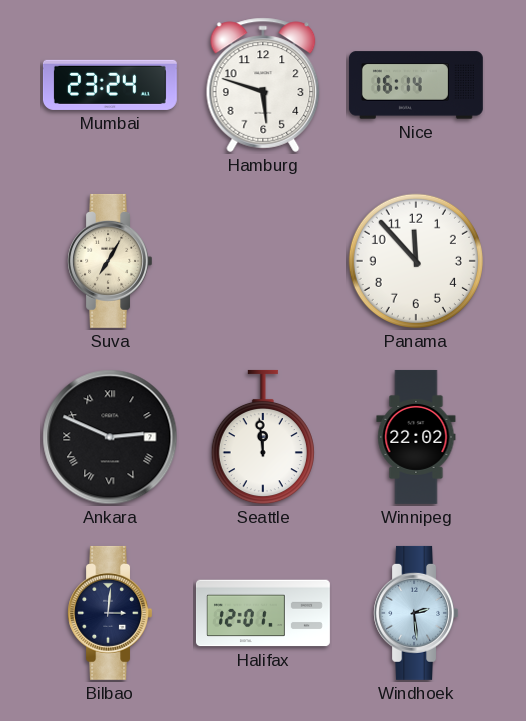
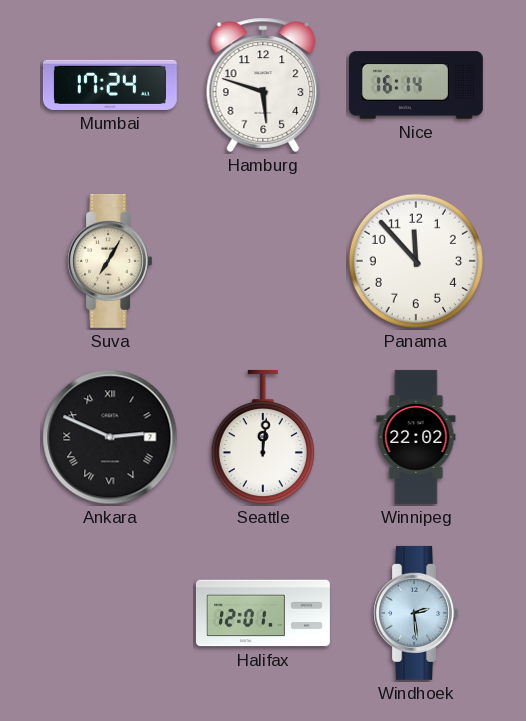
Mumbai: 23:24 -> 17:24 (110, 85)
Seattle: 11:59 -> 12:01 (263, 437)
Bilbao: 3:01 -> none (109, 613)
